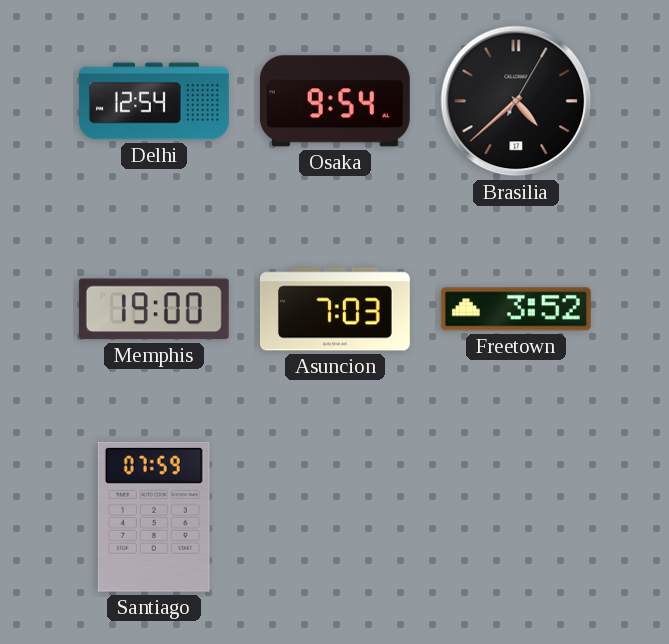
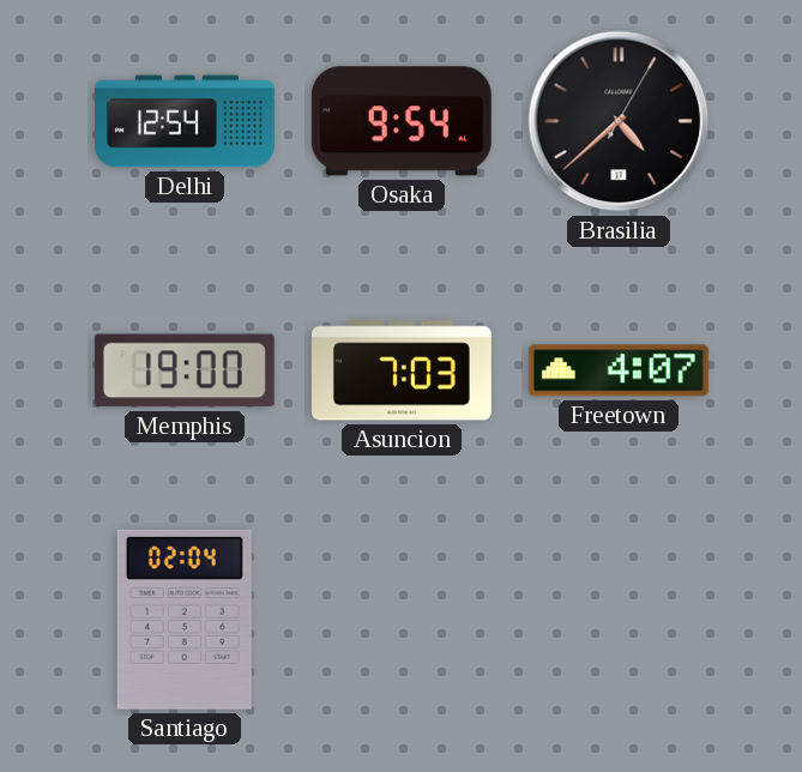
Freetown: 3:52 -> 4:07 (619, 370)
Santiago: 07:59 -> 02:04 (185, 620)
